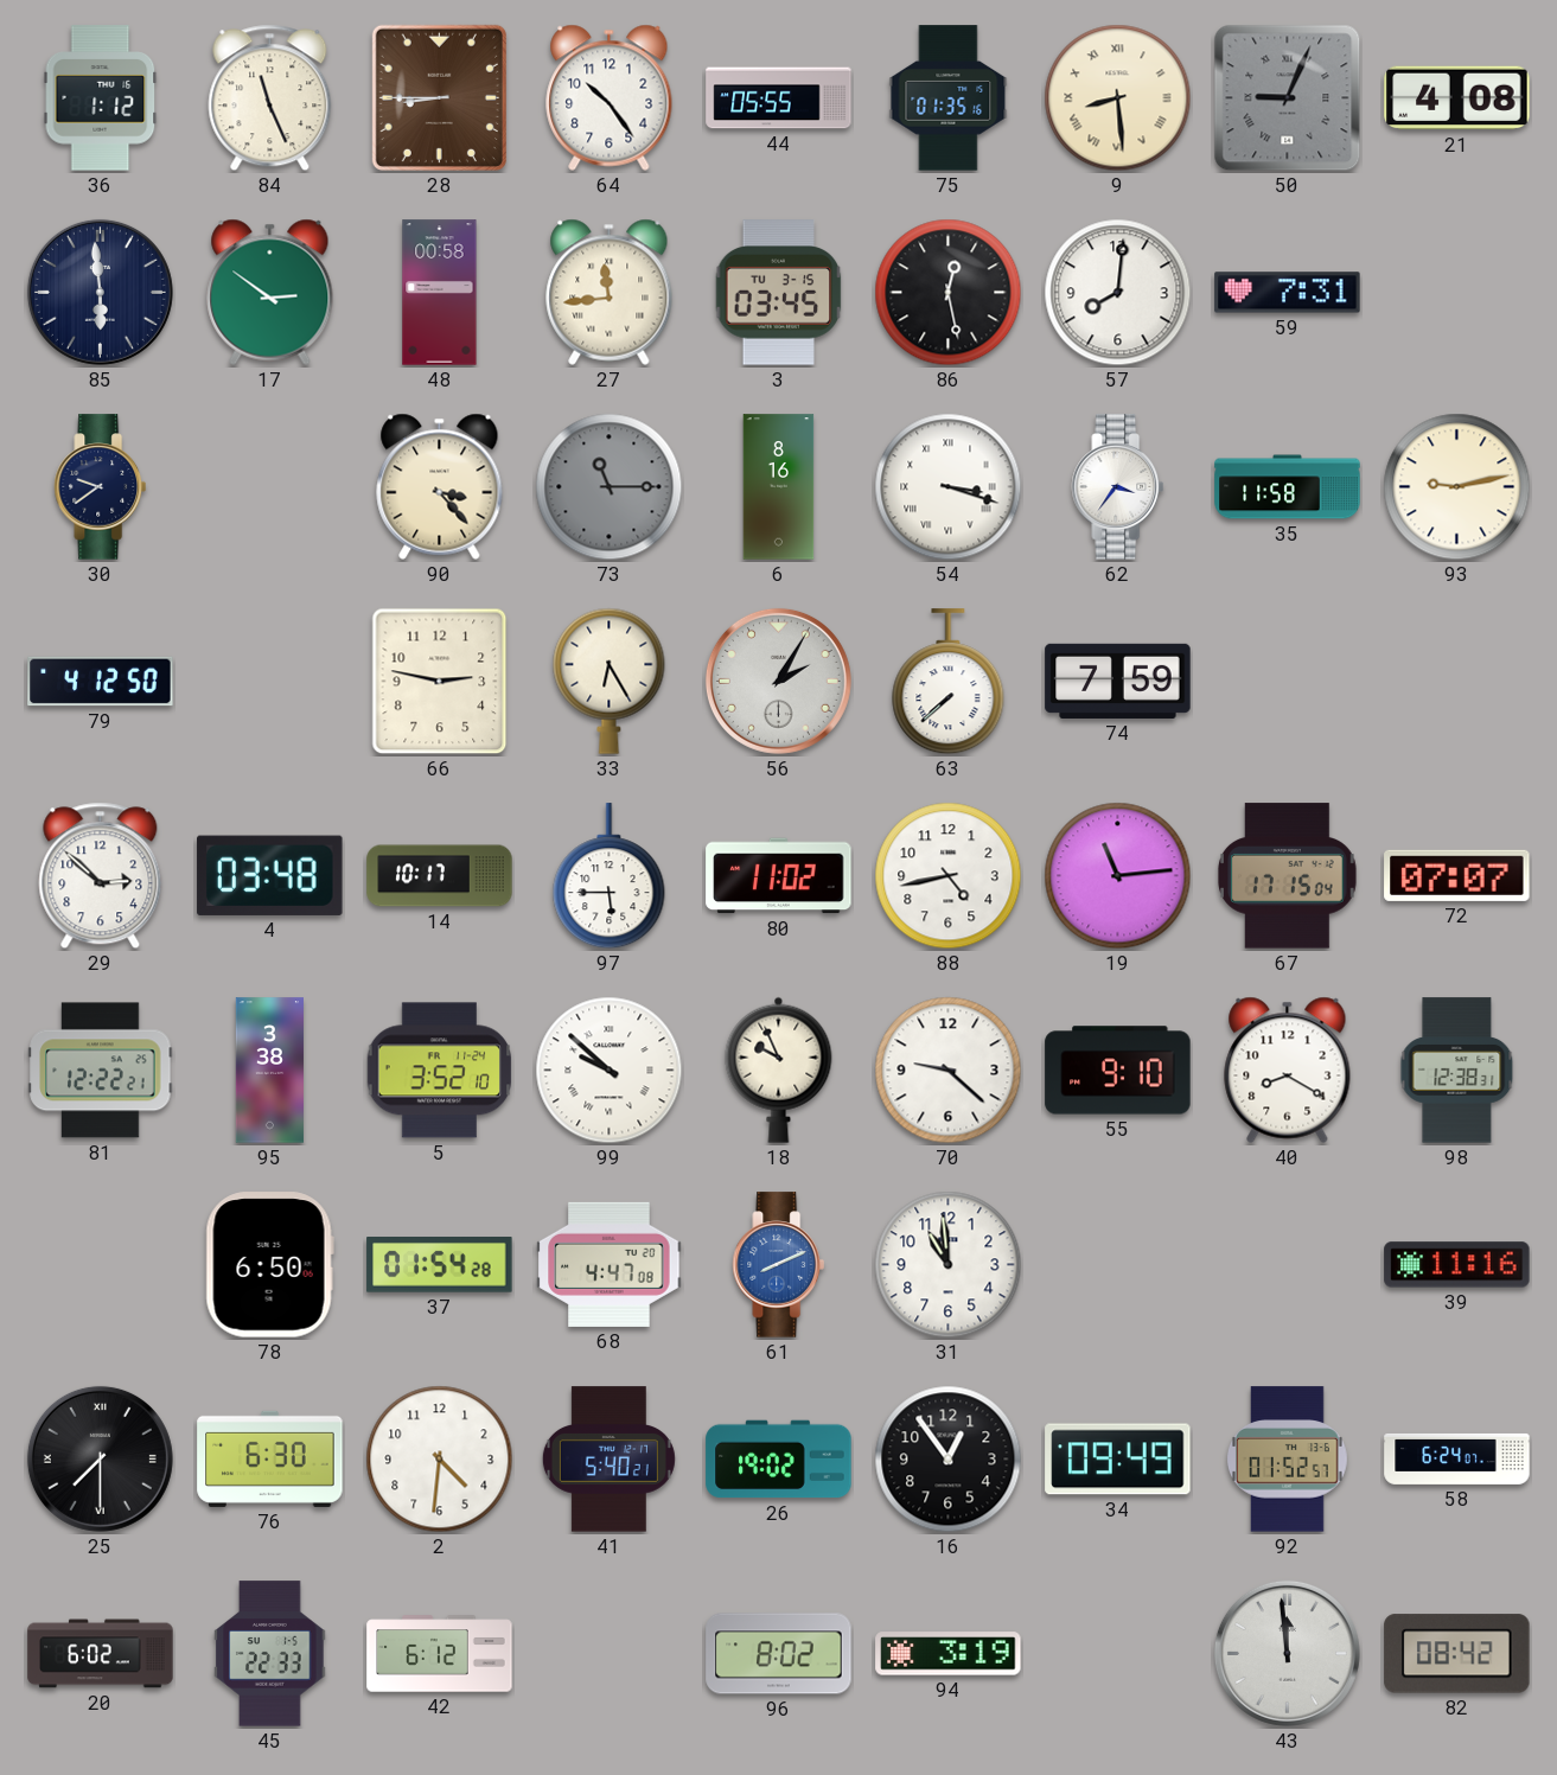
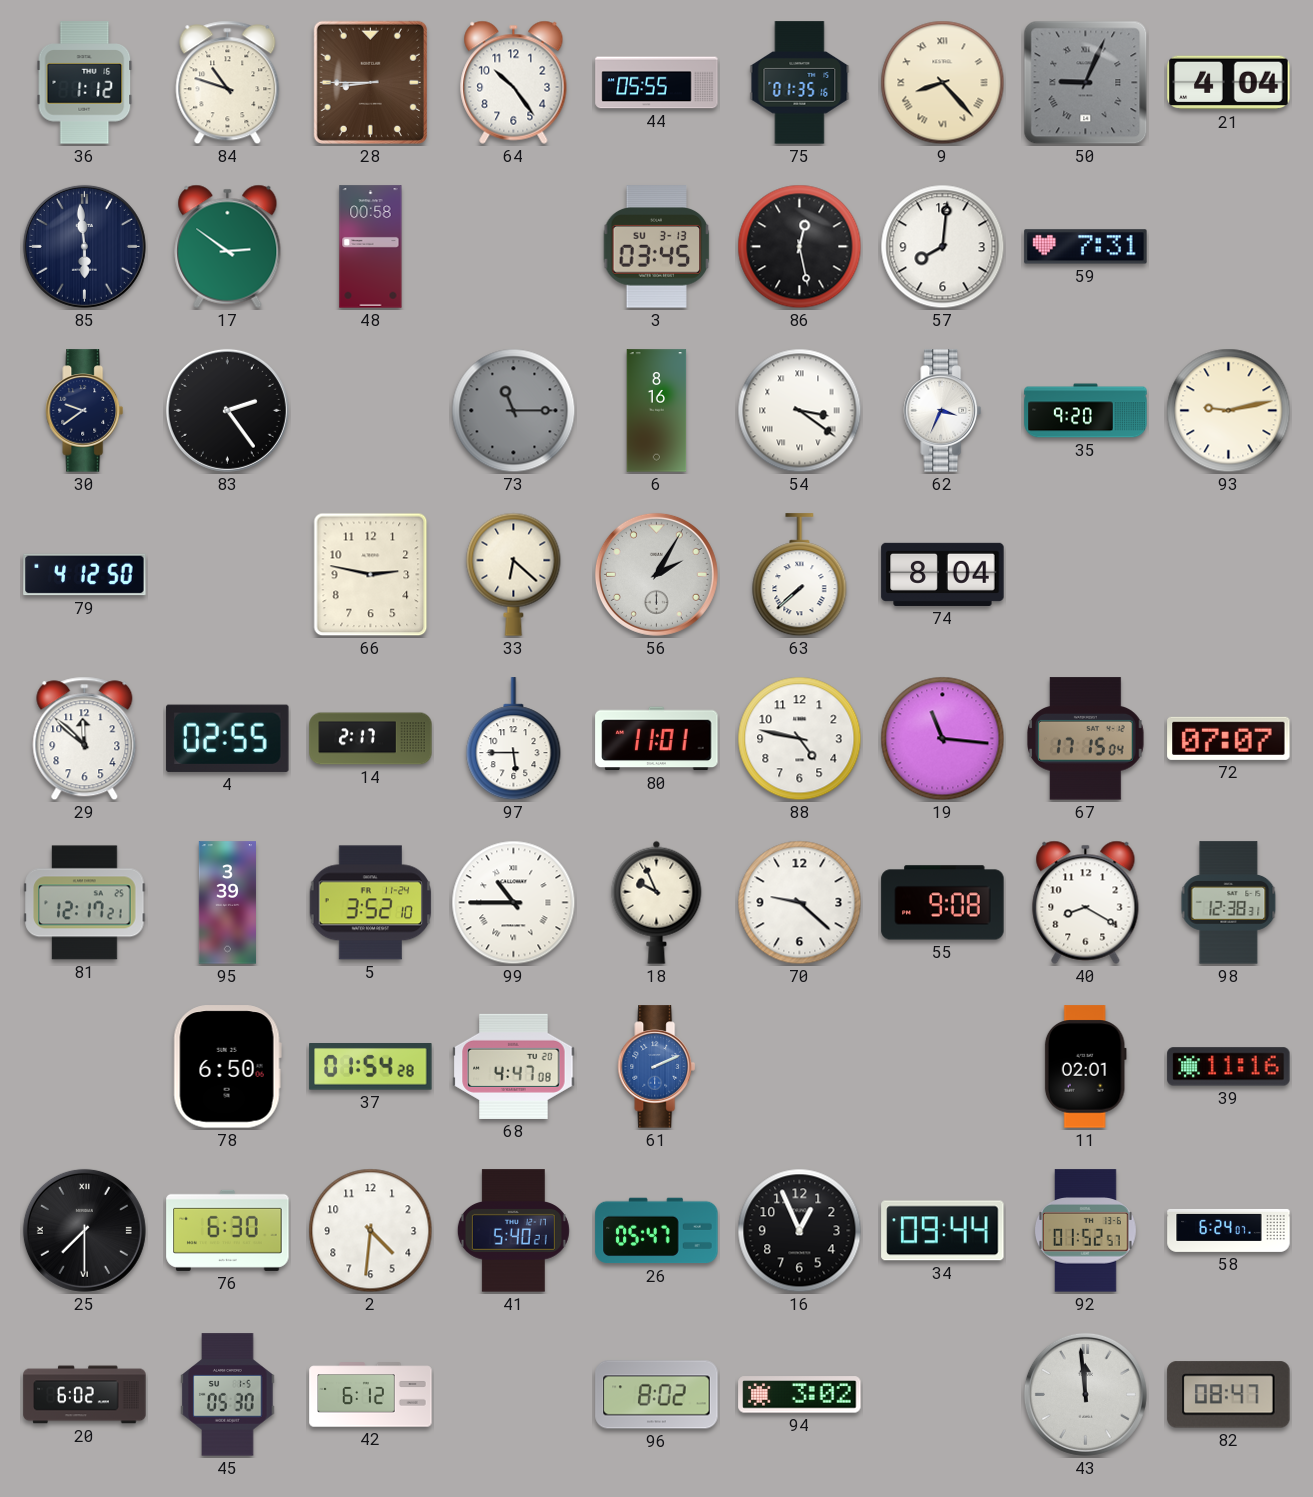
84: 11:26 -> 10:48 (228, 83)
9: 8:29 -> 8:23 (943, 83)
21: 4:08 -> 4:04 (1229, 83)
27: 11:44 -> none (610, 292)
3 date: TU 3-15 -> SU 3-13 (657, 247)
83: none -> 2:24 (227, 410)
90: 3:23 -> none (440, 486)
54: 3:18 -> 3:21 (800, 411)
62: 3:36 -> 3:34 (943, 411)
35: 11:58 -> 9:20 (1086, 411)
33: 6:25 -> 6:22 (514, 574)
74: 7:59 -> 8:04 (943, 574)
29: 2:52 -> 11:52 (85, 739)
4: 03:48 -> 02:55 (228, 738)
14: 10:17 -> 2:17 (371, 739)
80: 11:02 -> 11:01 (657, 739)
88: 4:43 -> 4:47 (800, 739)
19: 11:14 -> 11:16 (943, 739)
81: 12:22 -> 12:17 (85, 903)
95: 3:38 -> 3:39 (227, 903)
99: 9:52 -> 10:45 (514, 903)
55: 9:10 -> 9:08 (943, 903)
61: 8:11 -> 2:11 (657, 1067)
31: 10:59 -> none (949, 1265)
11: none -> 02:01 (1085, 1067)
26: 19:02 -> 05:47 (657, 1231)
16: 12:54 -> 12:56 (800, 1231)
34: 09:49 -> 09:44 (943, 1231)
45: 22:33 -> 05:30 (228, 1395)
94: 3:19 -> 3:02 (800, 1395)
82: 08:42 -> 08:47 (1229, 1395)
